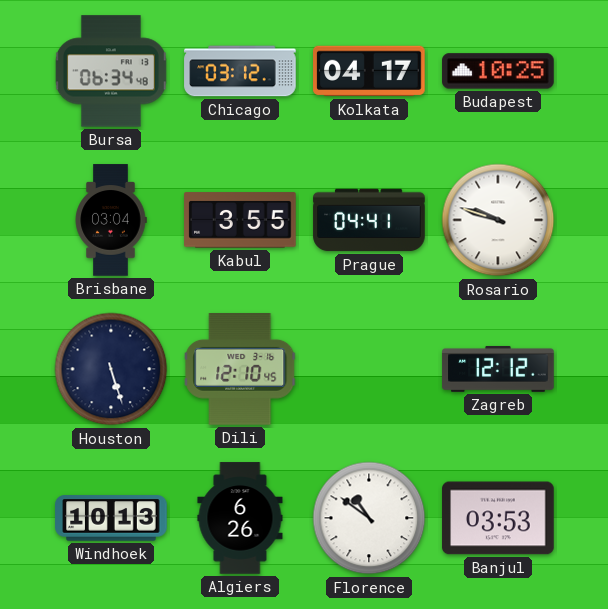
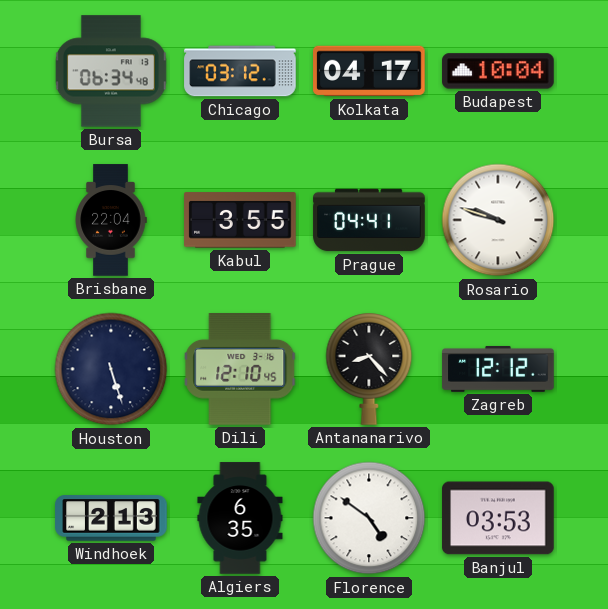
Budapest: 10:25 -> 10:04 (498, 71)
Brisbane: 03:04 -> 22:04 (111, 220)
Antananarivo: none -> 8:23 (369, 369)
Windhoek: 10:13 -> 2:13 (111, 518)
Algiers: 6:26 -> 6:35 (240, 518)
Florence: 10:51 -> 4:51 (369, 518)
